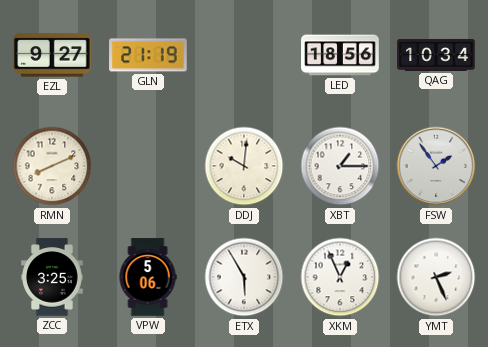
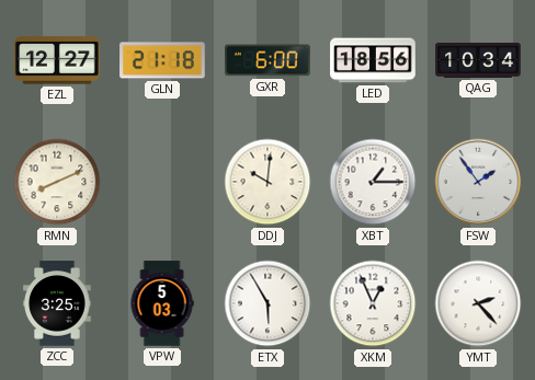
EZL: 9:27 -> 12:27 (57, 60)
GLN: 21:19 -> 21:18 (162, 60)
GXR: none -> 6:00 (267, 60)
VPW: 5:06 -> 5:03 (162, 303)
YMT: 2:26 -> 2:23 (478, 303)
